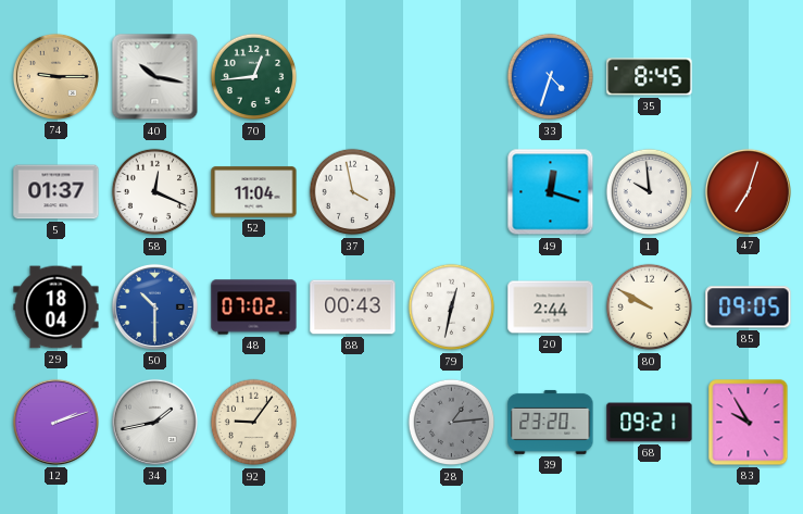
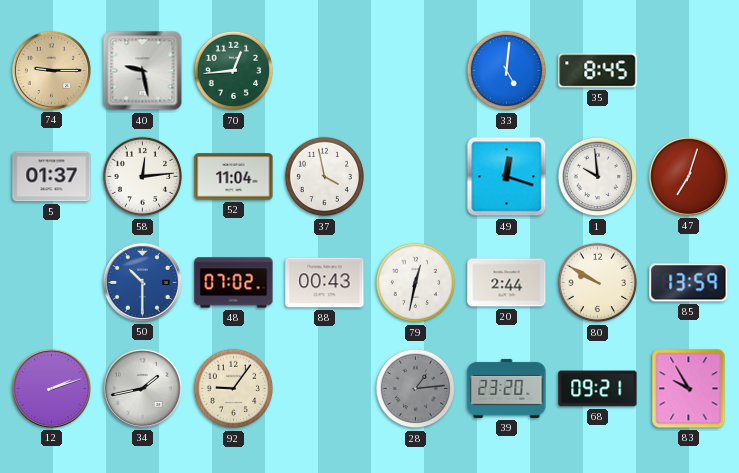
40: 10:17 -> 9:28 (143, 71)
33: 4:33 -> 5:01 (507, 71)
58: 12:19 -> 12:14 (143, 177)
29: 18:04 -> none (57, 308)
85: 09:05 -> 13:59 (689, 283)
